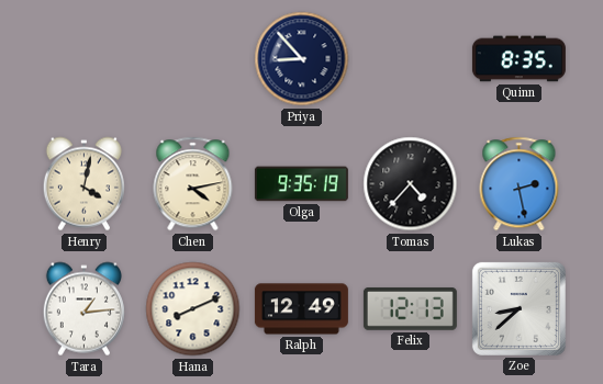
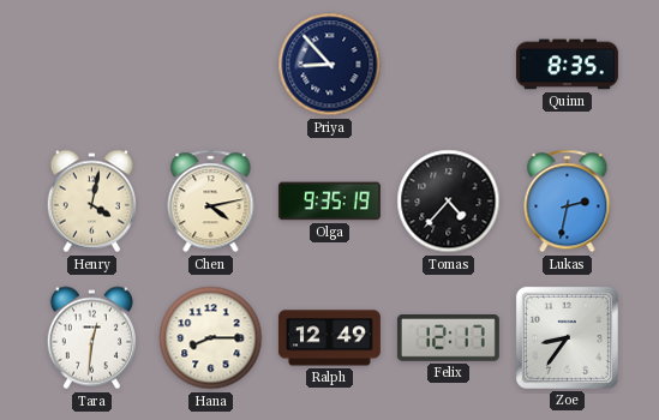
Lukas: 2:28 -> 2:32 (568, 202)
Tara: 1:14 -> 12:31 (91, 338)
Hana: 8:11 -> 8:15 (211, 338)
Felix: 12:13 -> 12:17 (448, 338)
Zoe: 8:38 -> 8:36 (567, 337)
